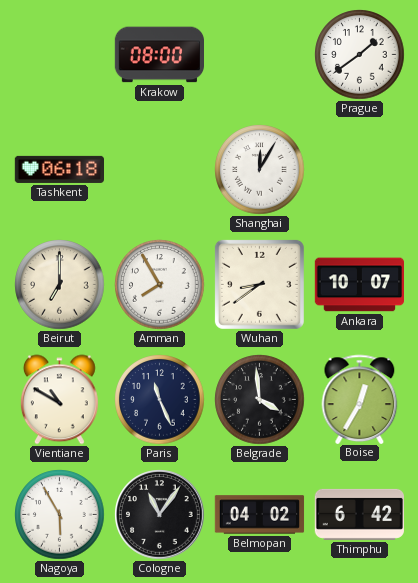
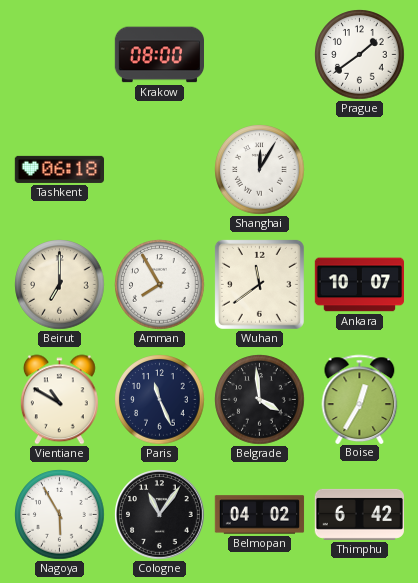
Wuhan: 8:39 -> 11:39 (259, 284)
